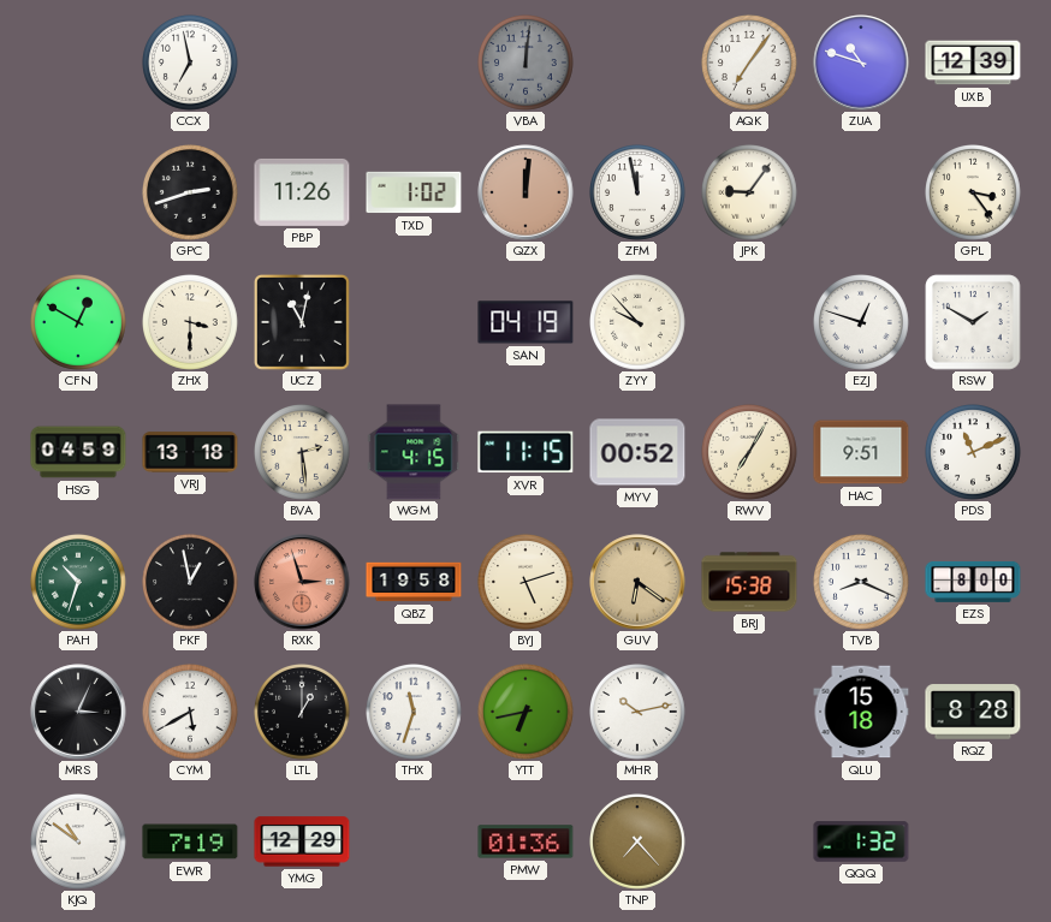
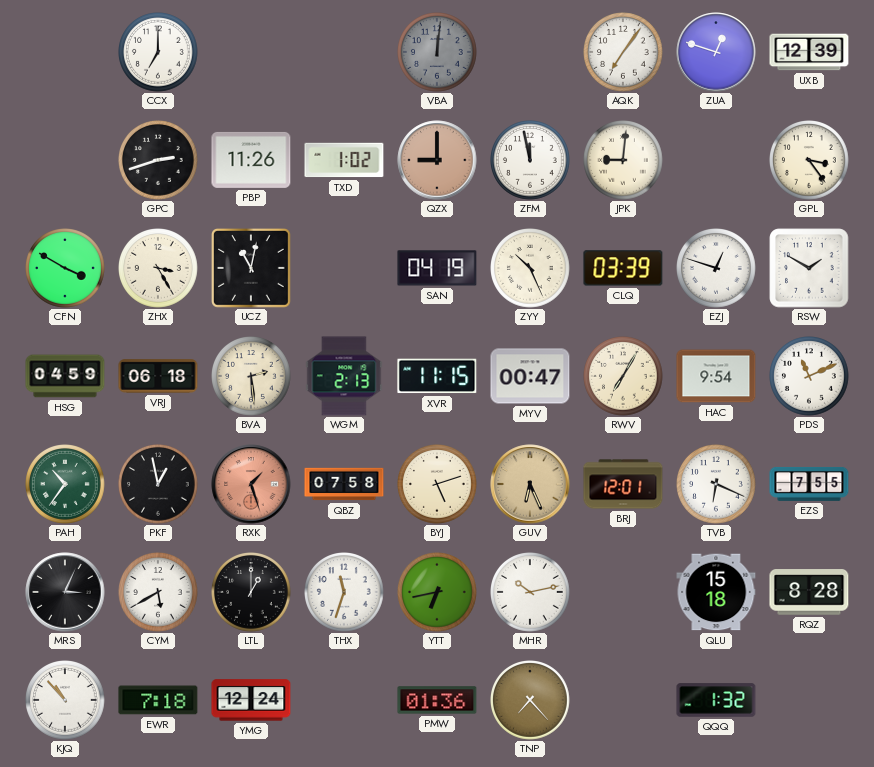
CCX: 6:58 -> 7:00 (159, 53)
ZUA: 10:48 -> 12:48 (716, 52)
QZX: 12:01 -> 9:00 (437, 160)
JPK: 9:06 -> 9:01 (624, 161)
CFN: 12:50 -> 3:50 (66, 269)
ZHX: 3:30 -> 3:25 (159, 269)
ZYY: 9:53 -> 10:26 (531, 269)
CLQ: none -> 03:39 (623, 268)
VRJ: 13:18 -> 06:18 (158, 376)
WGM: 4:15 -> 2:13 (344, 376)
MYV: 00:52 -> 00:47 (530, 376)
HAC: 9:51 -> 9:54 (716, 376)
PAH: 10:33 -> 10:36 (66, 485)
RXK: 2:57 -> 1:27 (251, 484)
QBZ: 19:58 -> 07:58 (344, 484)
GUV: 6:21 -> 6:26 (530, 484)
BRJ: 15:38 -> 12:01 (623, 484)
TVB: 8:19 -> 6:19 (717, 485)
EZS: 8:00 -> 7:55 (809, 484)
KJQ: 10:51 -> 10:53 (66, 701)
EWR: 7:19 -> 7:18 (158, 700)
YMG: 12:29 -> 12:24 (251, 700)
